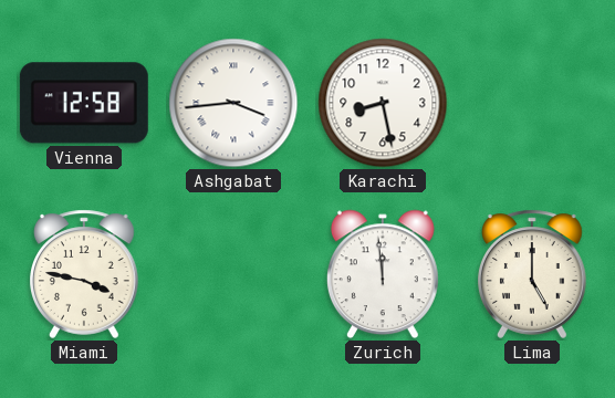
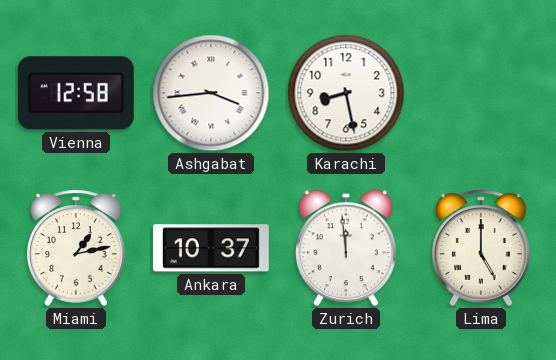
Miami: 3:47 -> 1:13 (77, 248)
Ankara: none -> 10:37 (211, 248)
